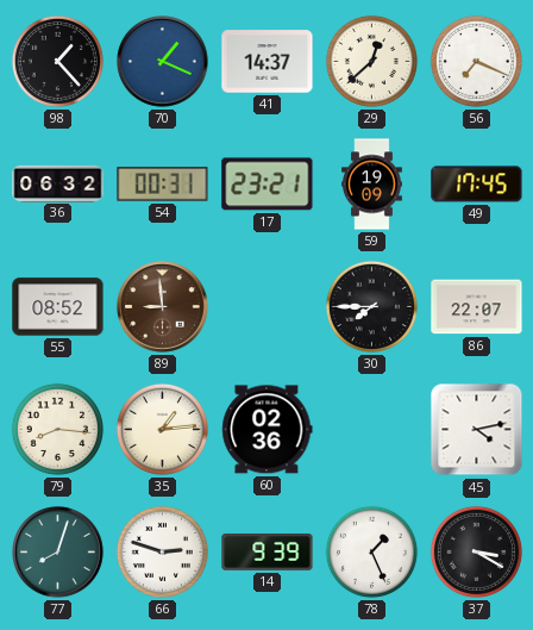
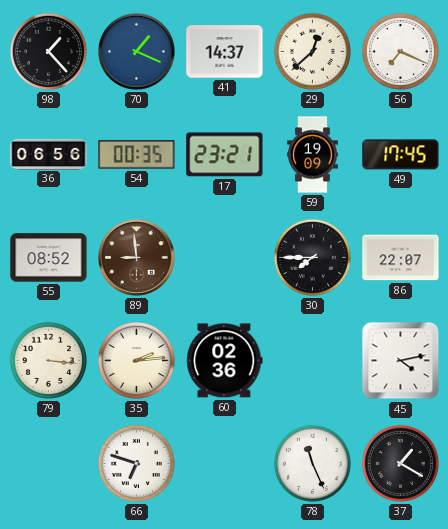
36: 06:32 -> 06:56 (49, 154)
54: 00:31 -> 00:35 (137, 155)
79: 8:16 -> 3:16 (48, 360)
35: 1:14 -> 2:14 (136, 360)
77: 8:03 -> none (58, 553)
66: 2:48 -> 6:48 (136, 463)
14: 9:39 -> none (268, 553)
78: 1:26 -> 11:26 (312, 463)
37: 3:20 -> 1:20 (400, 463)
